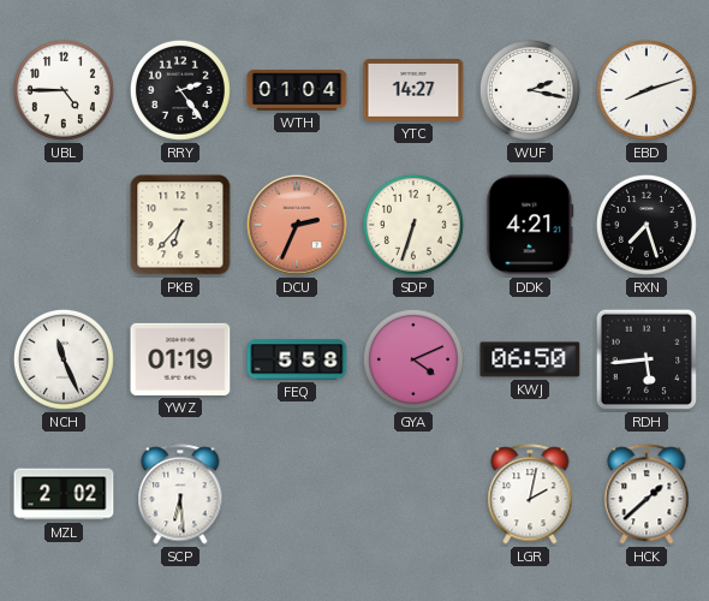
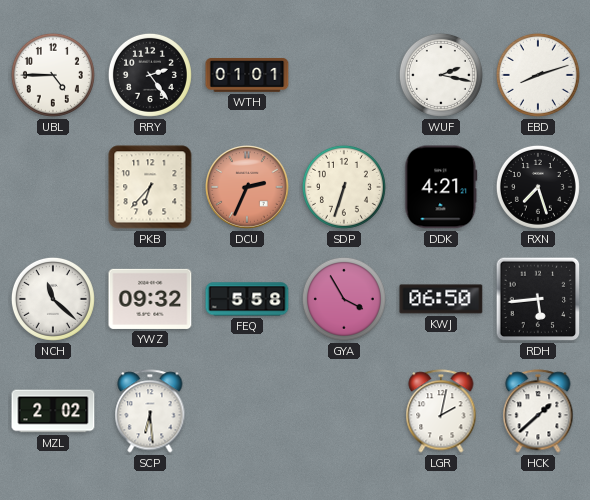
WTH: 01:04 -> 01:01 (247, 76)
YTC: 14:27 -> none (413, 91)
NCH: 11:26 -> 11:22 (53, 299)
YWZ: 01:19 -> 09:32 (150, 299)
GYA: 4:11 -> 3:55 (344, 299)
